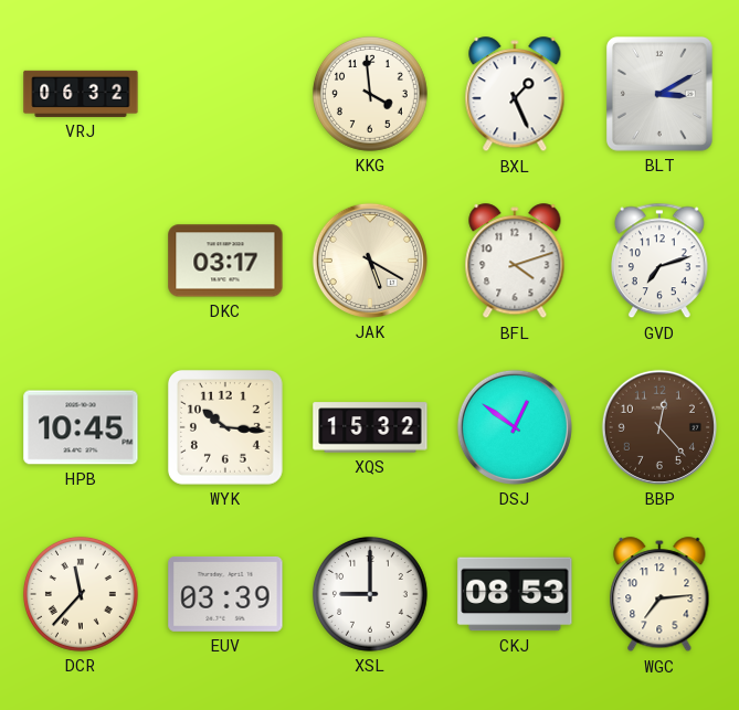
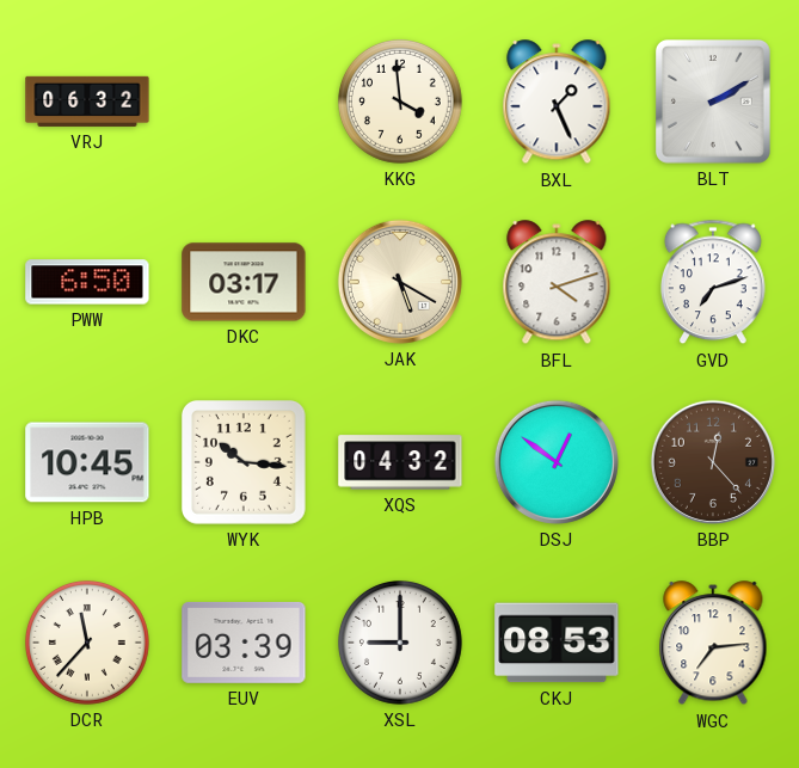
BLT: 3:10 -> 2:10 (713, 103)
PWW: none -> 6:50 (87, 282)
XQS: 15:32 -> 04:32 (400, 462)
